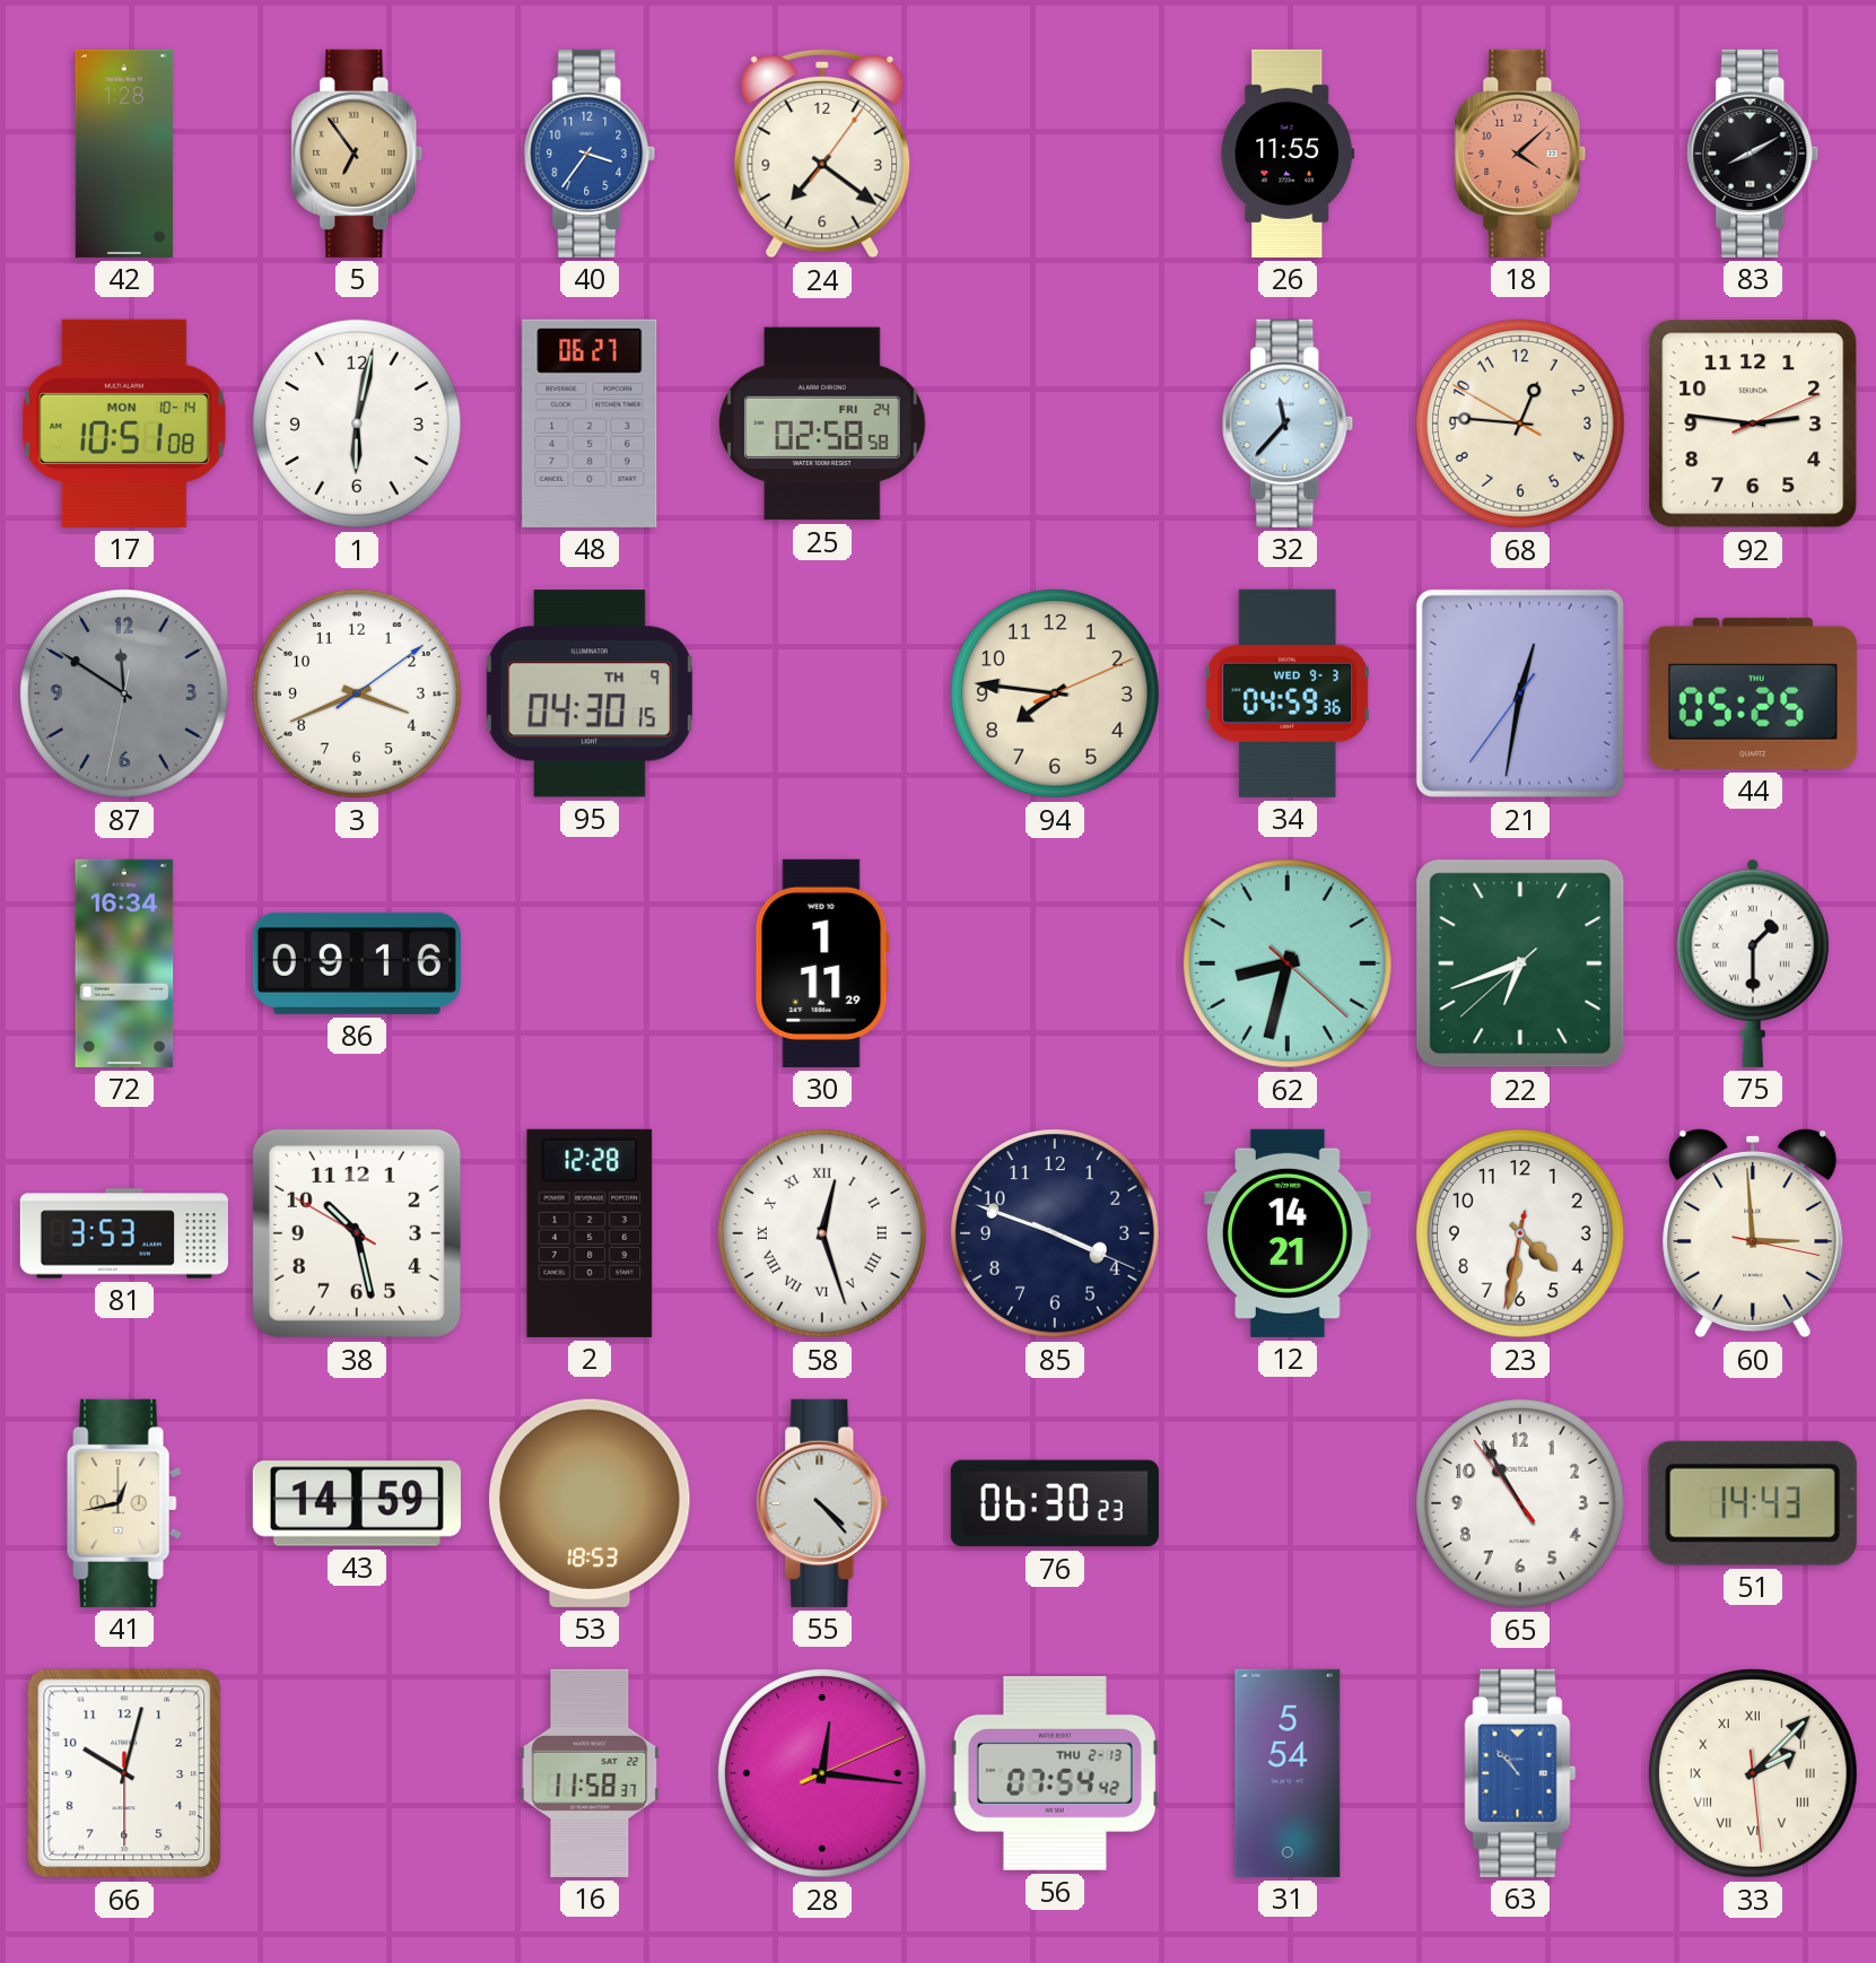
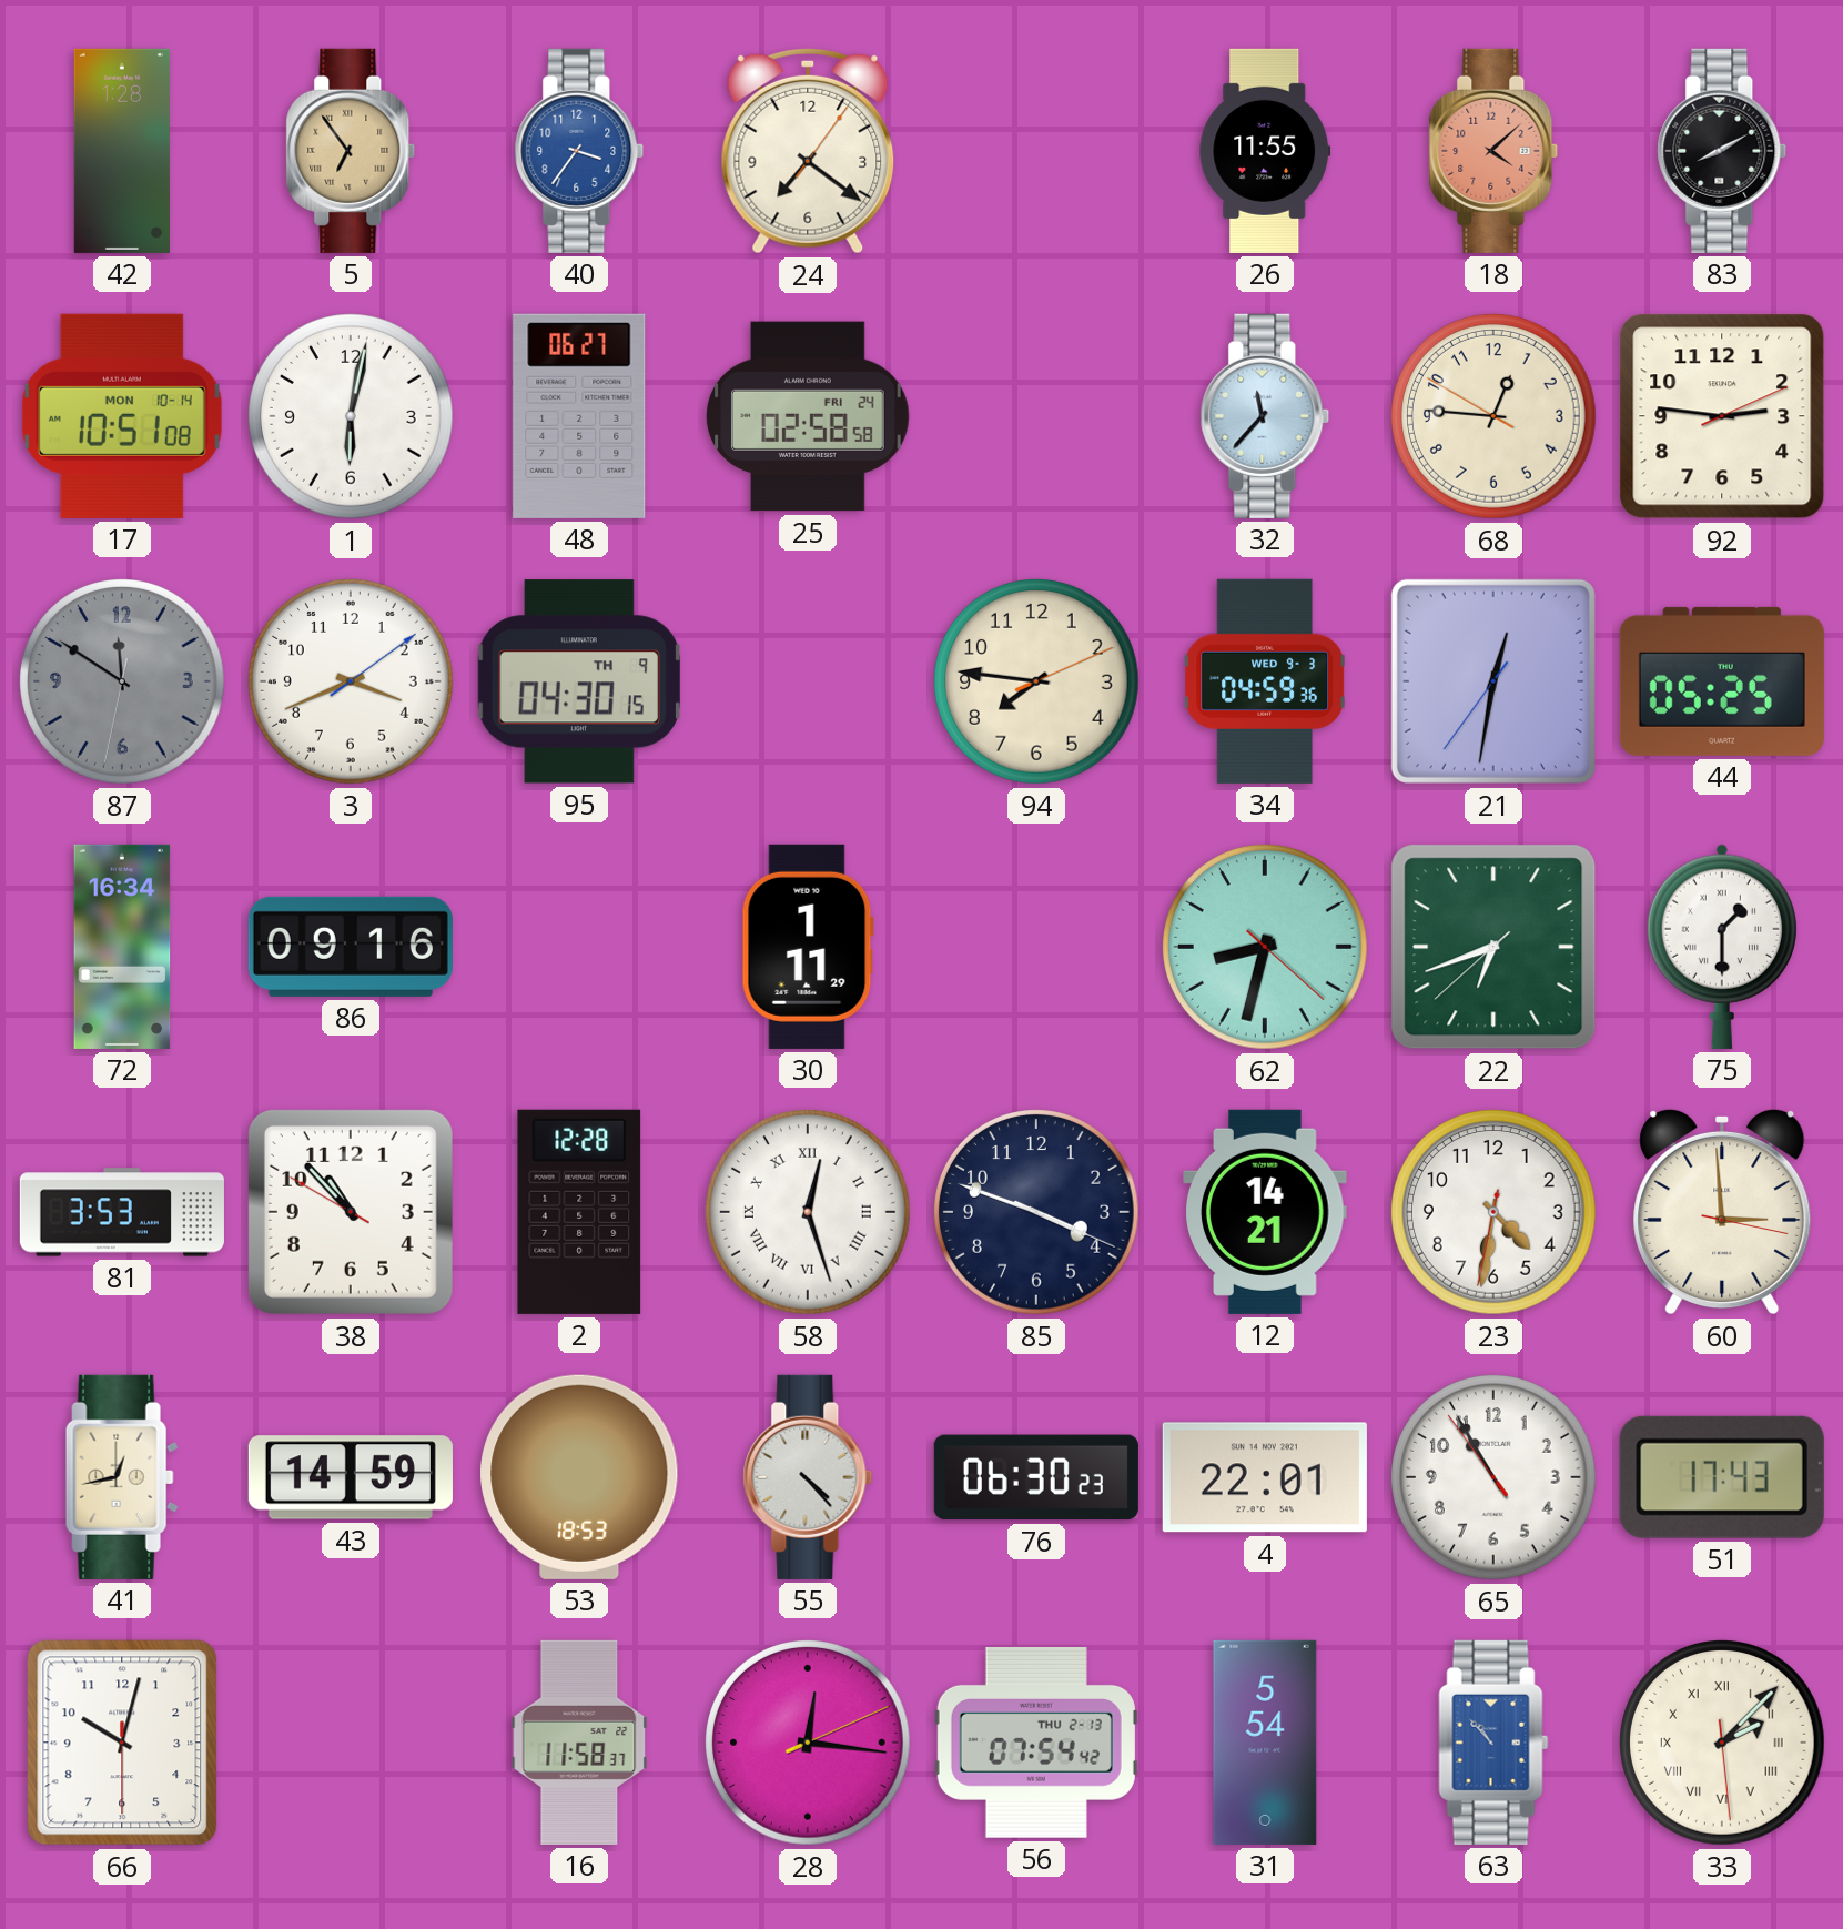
38: 10:27 -> 10:52 (351, 1212)
4: none -> 22:01 (1265, 1477)
51: 14:43 -> 17:43 (1722, 1477)
